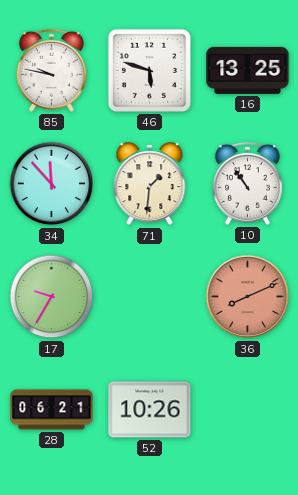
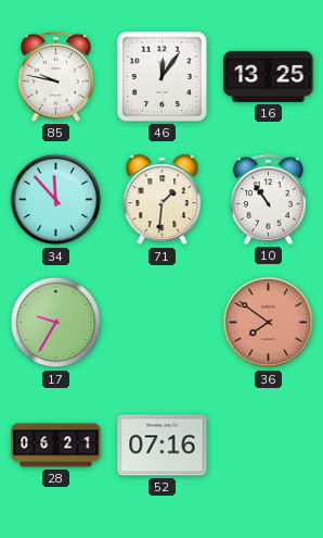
46: 5:48 -> 12:06 (161, 76)
36: 8:11 -> 7:51 (269, 323)
52: 10:26 -> 07:16 (163, 446)
